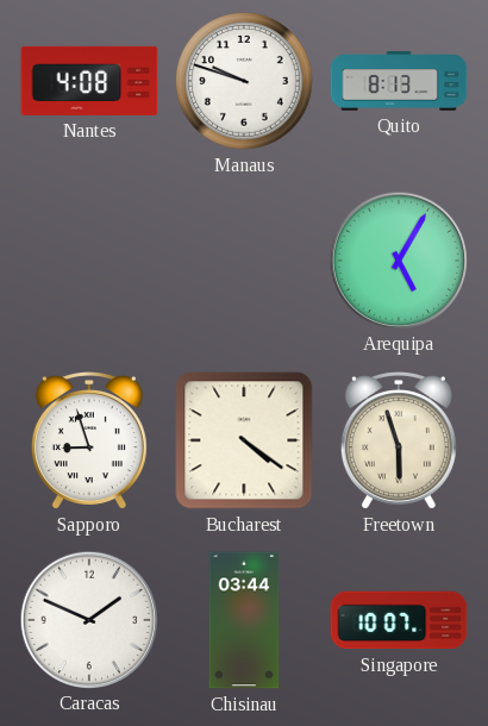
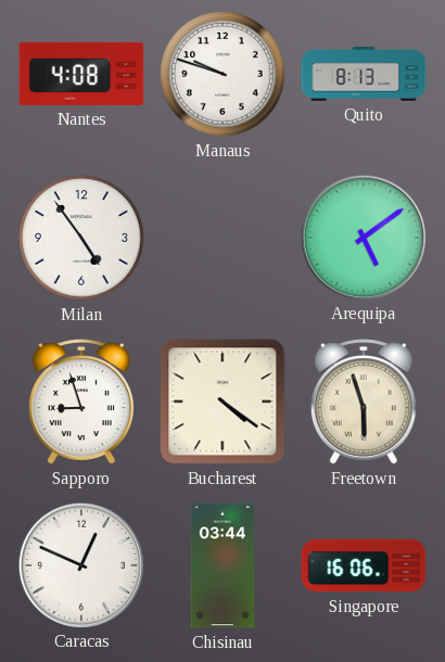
Milan: none -> 4:54 (81, 238)
Arequipa: 5:05 -> 5:09 (363, 237)
Caracas: 1:49 -> 12:49 (80, 564)
Singapore: 10:07 -> 16:06 (364, 565)
